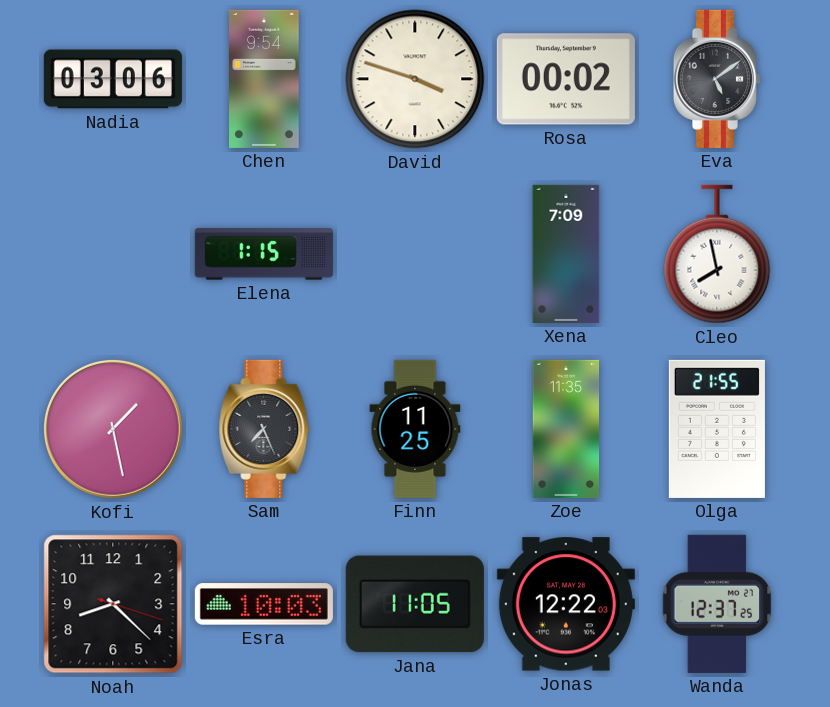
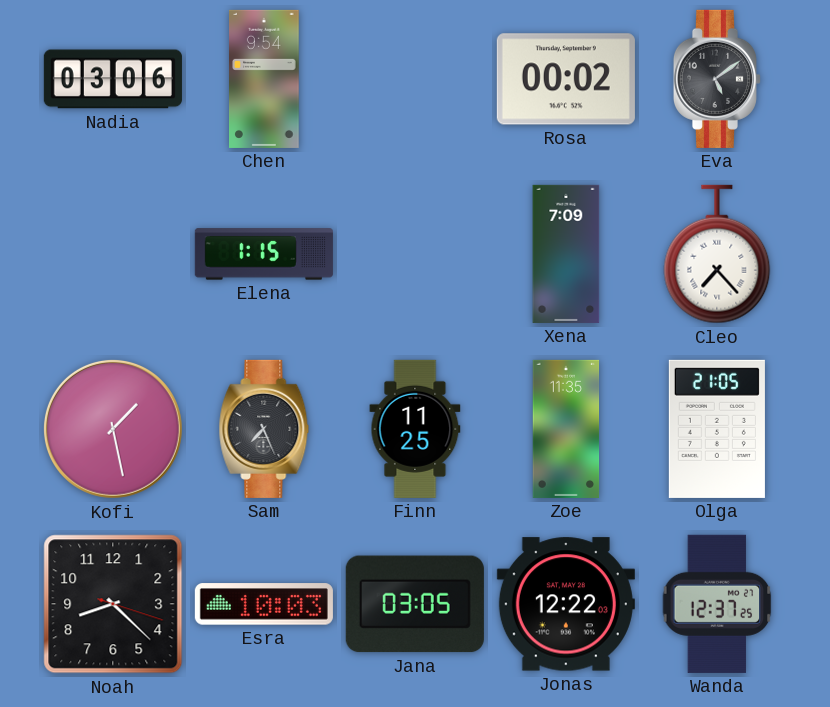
David: 3:48 -> none (415, 79)
Cleo: 7:58 -> 7:23 (717, 254)
Olga: 21:55 -> 21:05 (717, 429)
Jana: 11:05 -> 03:05 (415, 604)
